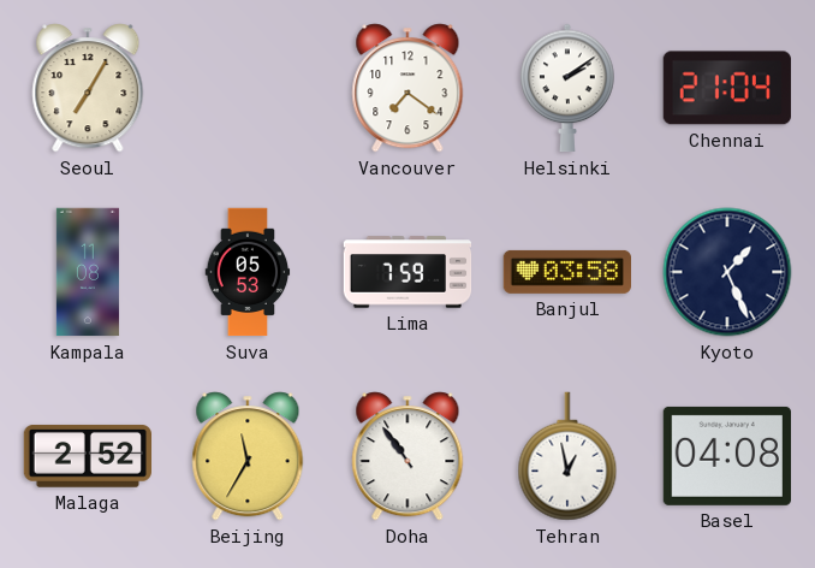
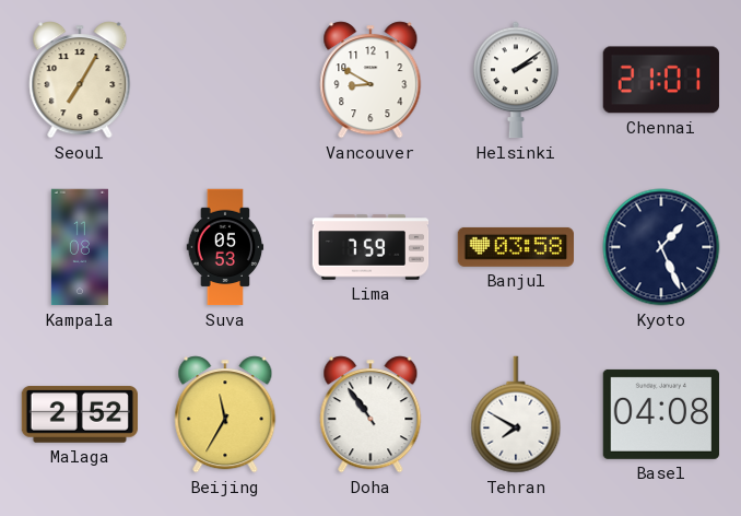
Vancouver: 7:21 -> 8:50 (370, 80)
Chennai: 21:04 -> 21:01 (661, 80)
Tehran: 12:58 -> 7:50 (516, 414)
